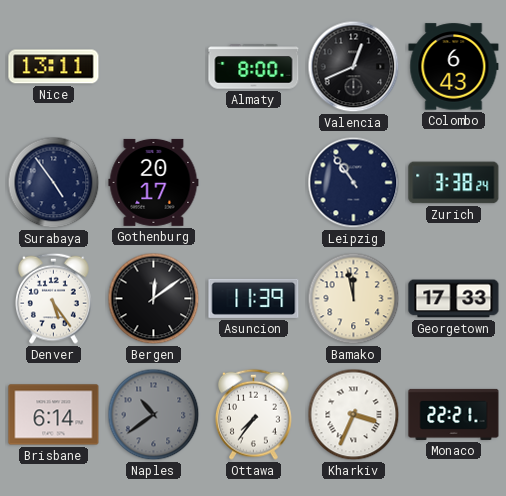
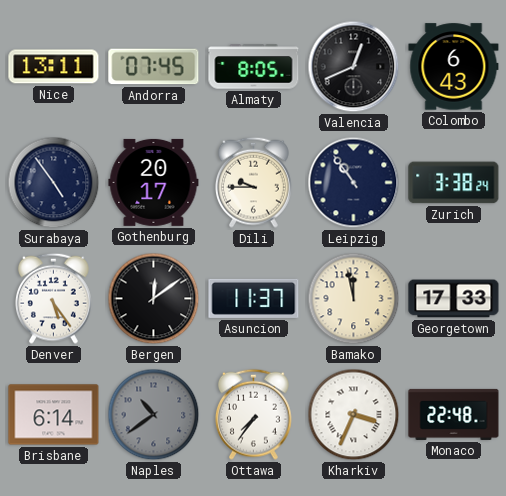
Andorra: none -> 07:45 (154, 67)
Almaty: 8:00 -> 8:05 (254, 67)
Dili: none -> 9:45 (253, 182)
Asuncion: 11:39 -> 11:37 (254, 298)
Monaco: 22:21 -> 22:48 (454, 414)
